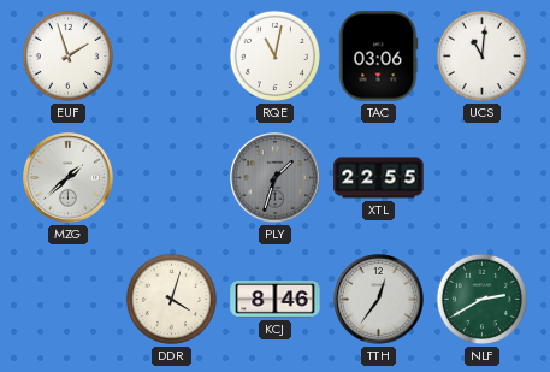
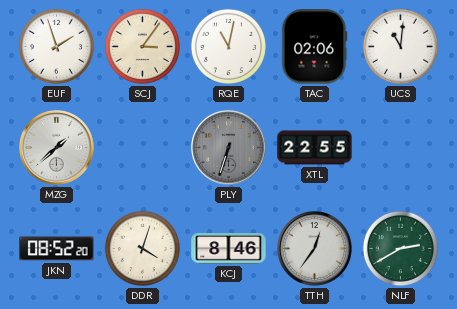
SCJ: none -> 3:06 (142, 46)
TAC: 03:06 -> 02:06 (314, 47)
PLY: 1:33 -> 6:33 (229, 148)
JKN: none -> 08:52 (57, 249)
